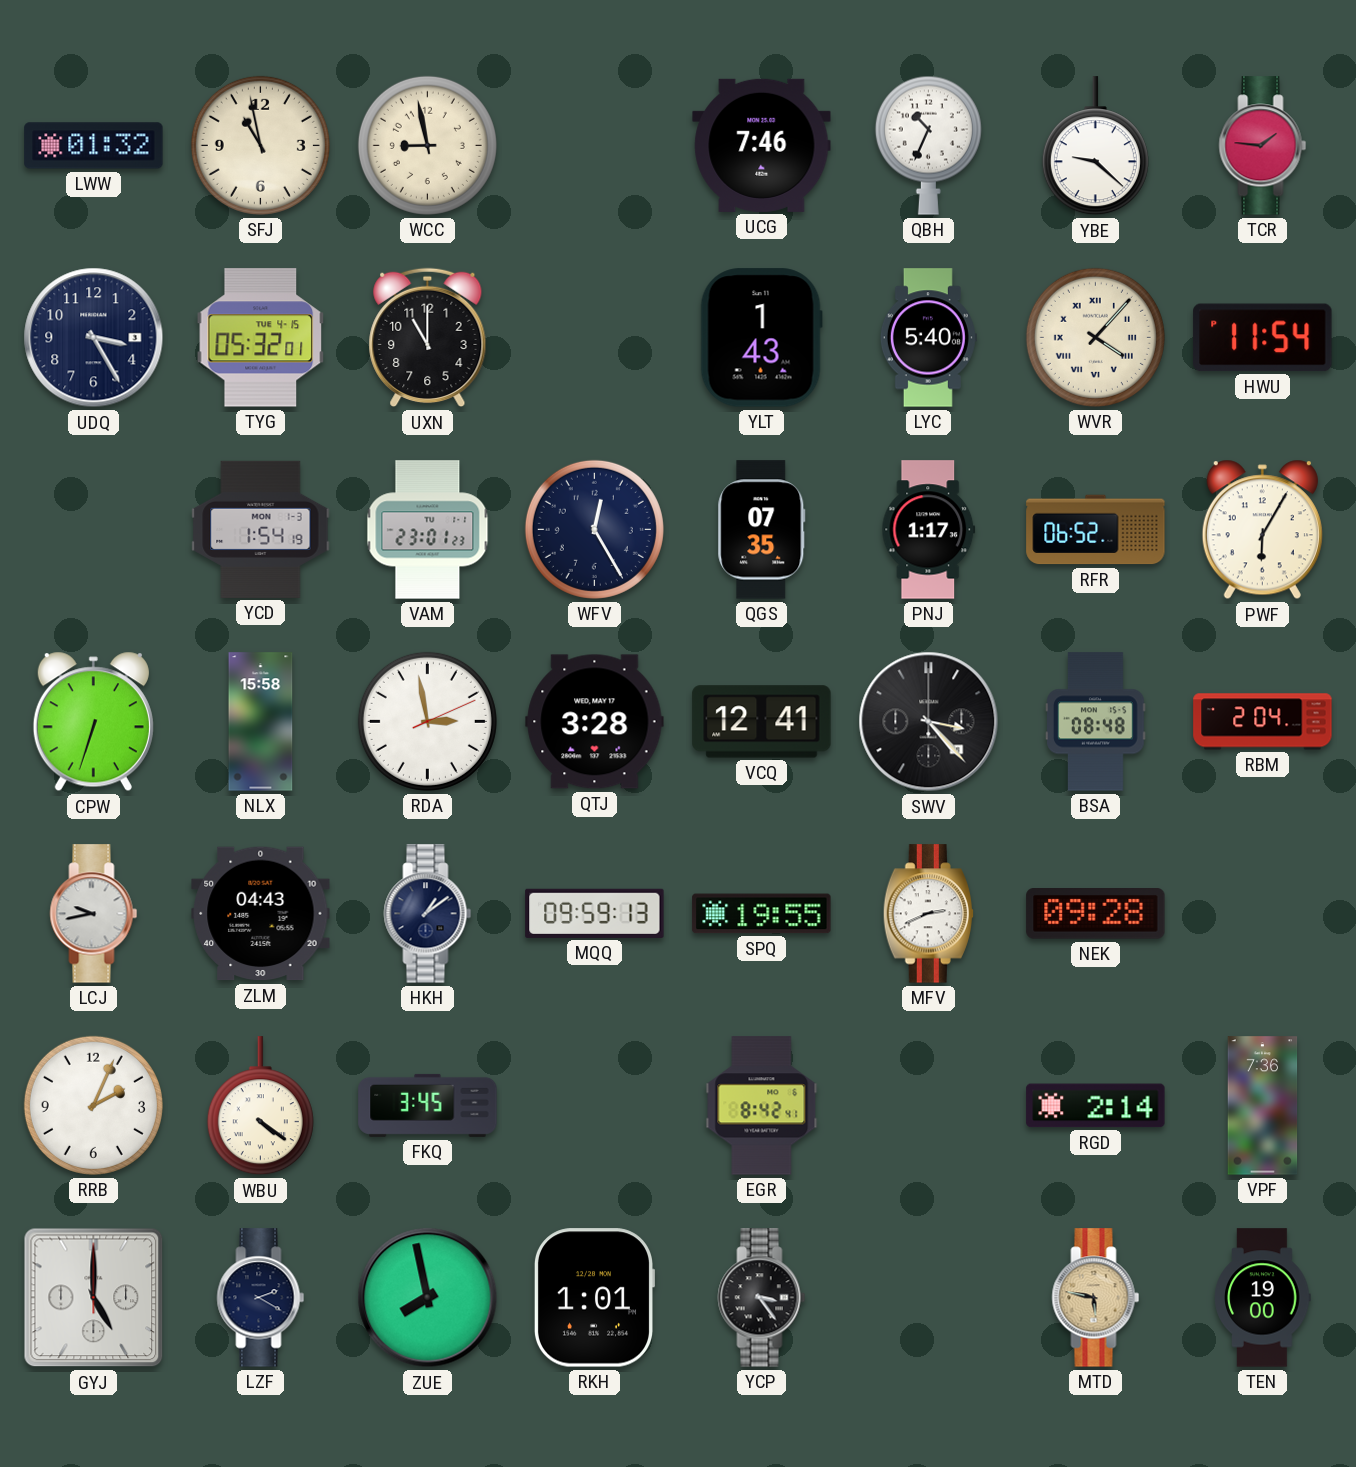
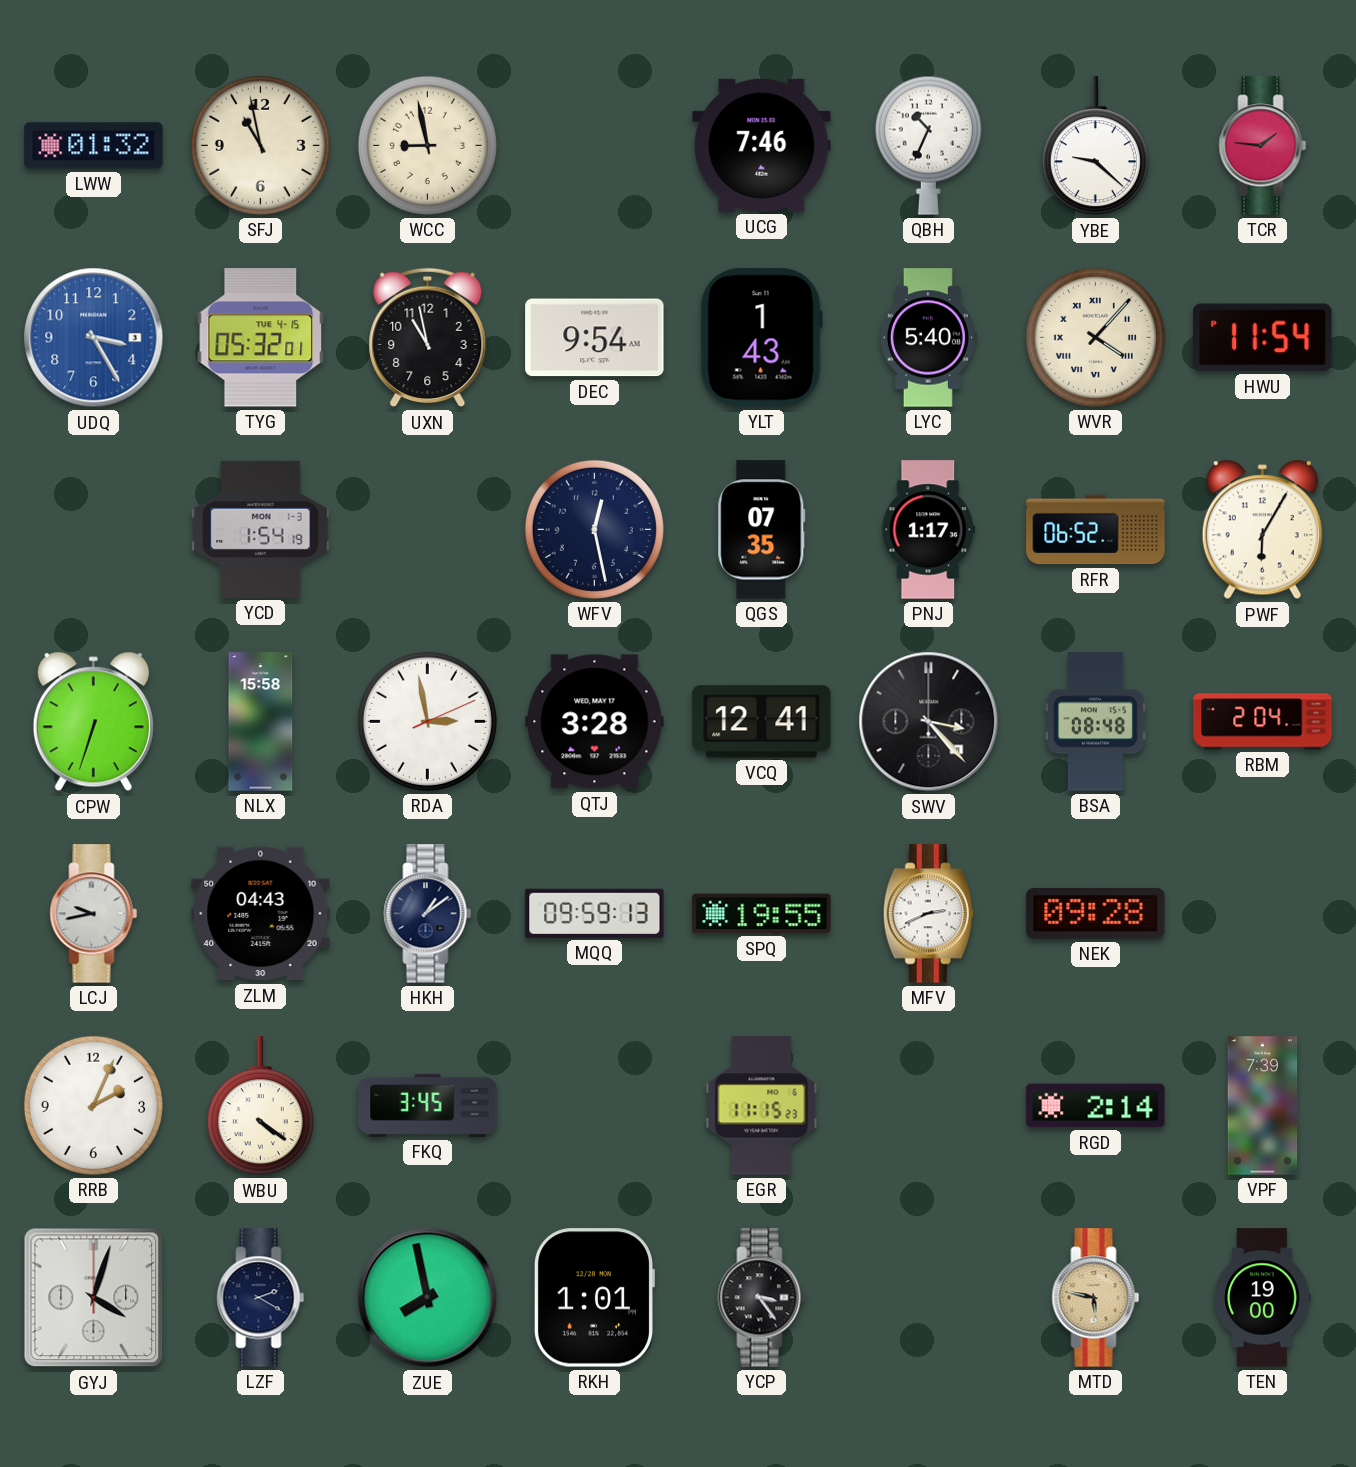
UDQ dial: navy -> blue (94, 338)
UXN: 11:00 -> 10:58 (428, 338)
DEC: none -> 9:54 (595, 338)
VAM: 23:01 -> none (428, 530)
WFV: 12:25 -> 12:28 (594, 529)
EGR: 8:42 -> 11:15 (762, 1106)
VPF: 7:36 -> 7:39 (1263, 1106)
GYJ: 5:00 -> 4:03 (94, 1298)
